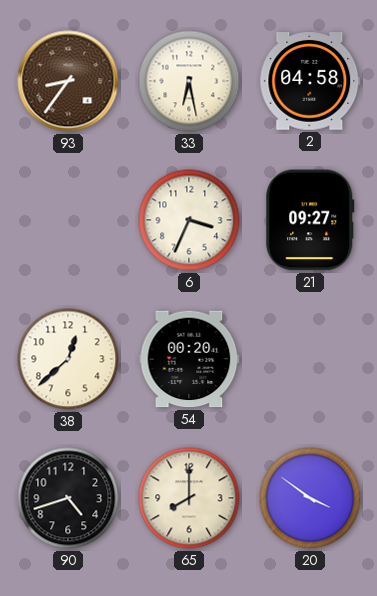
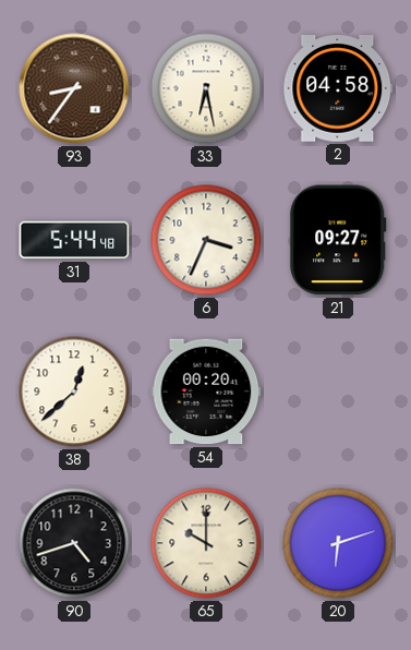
31: none -> 5:44 (74, 240)
65: 8:00 -> 10:00 (206, 543)
20: 3:51 -> 6:12 (338, 543)
